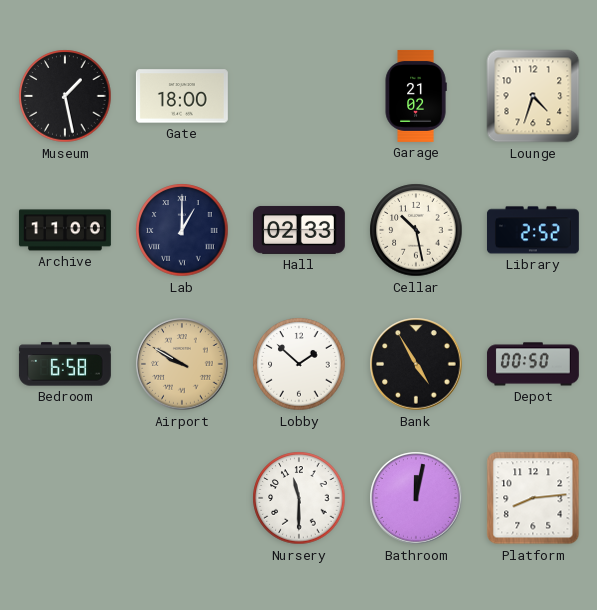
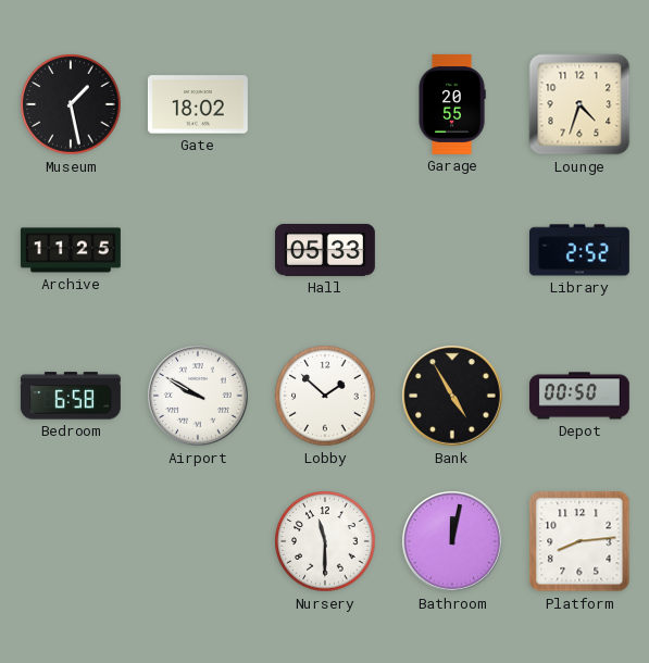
Gate: 18:00 -> 18:02 (198, 104)
Garage: 21:02 -> 20:55 (452, 104)
Archive: 11:00 -> 11:25 (71, 250)
Lab: 1:00 -> none (182, 230)
Hall: 02:33 -> 05:33 (325, 250)
Cellar: 10:28 -> none (416, 230)
Airport dial: champagne -> white (198, 396)
